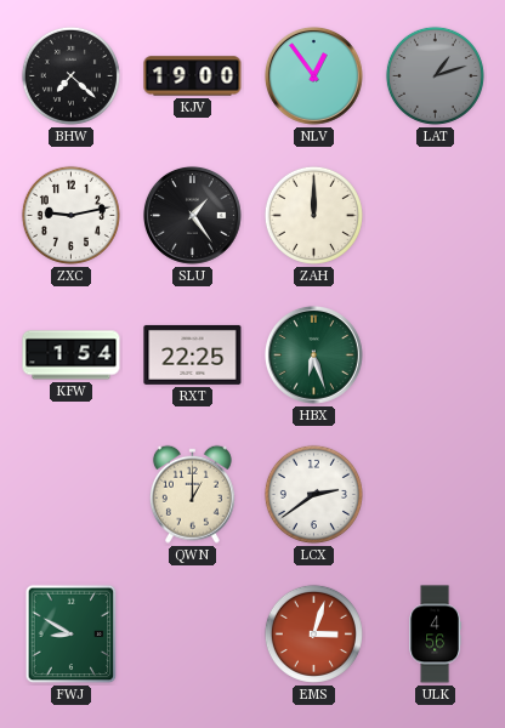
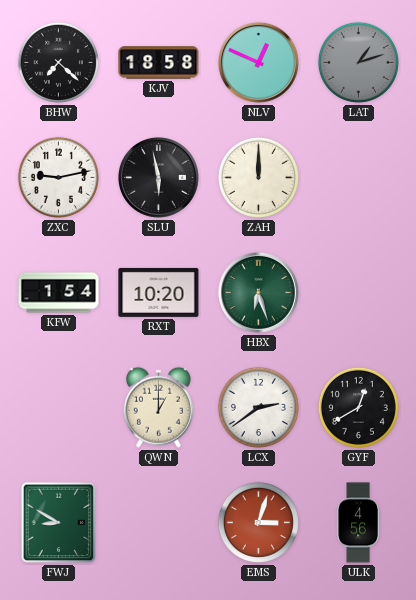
KJV: 19:00 -> 18:58 (159, 63)
NLV: 12:54 -> 12:49 (258, 62)
SLU: 1:24 -> 5:58 (158, 177)
RXT: 22:25 -> 10:20 (159, 292)
GYF: none -> 12:40 (358, 407)
